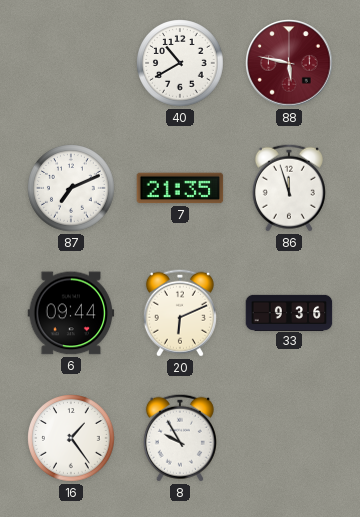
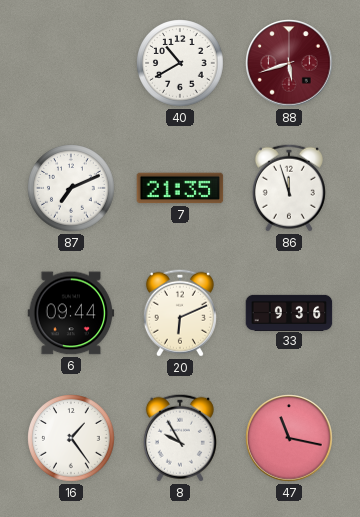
88: 5:47 -> 5:42 (289, 63)
47: none -> 11:17 (289, 438)
